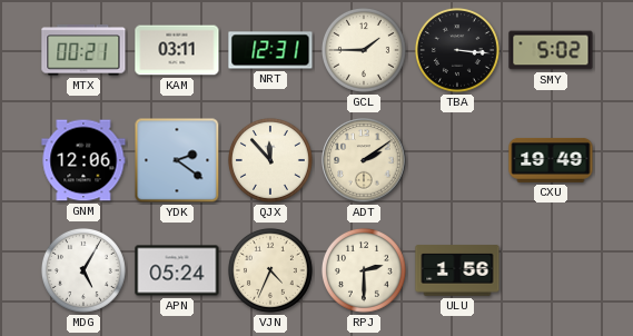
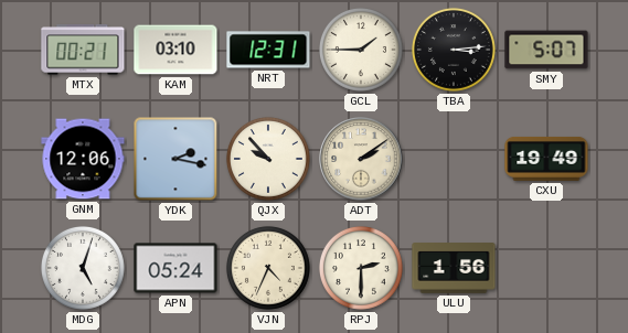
KAM: 03:11 -> 03:10 (175, 50)
TBA: 3:16 -> 3:14 (454, 50)
SMY: 5:02 -> 5:07 (546, 50)
YDK: 2:21 -> 2:17 (175, 159)
QJX: 11:53 -> 9:53 (268, 159)
MDG: 5:05 -> 5:03 (83, 268)
